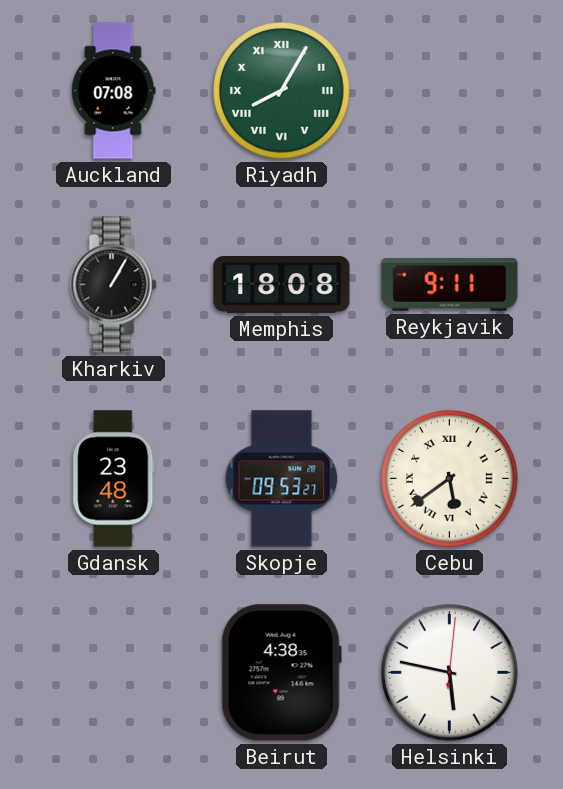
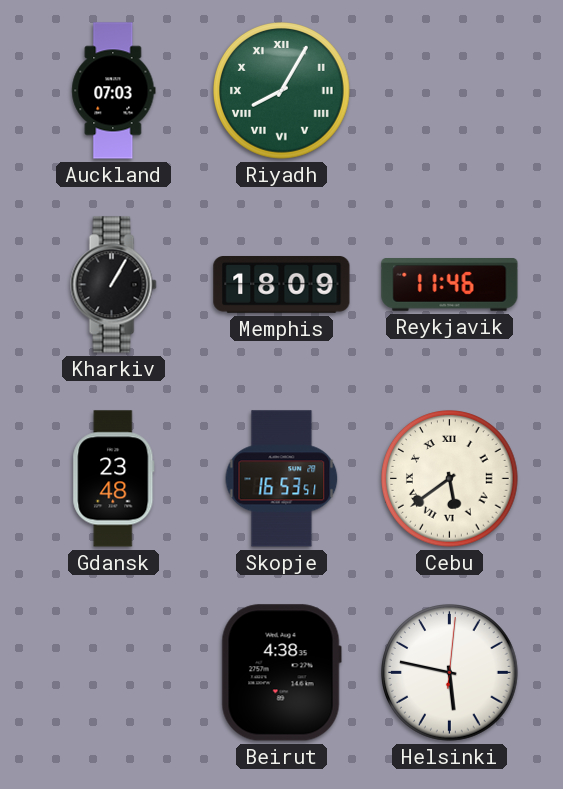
Auckland: 07:08 -> 07:03 (114, 91)
Memphis: 18:08 -> 18:09 (282, 285)
Reykjavik: 9:11 -> 11:46 (450, 285)
Skopje: 09:53 -> 16:53 (282, 479)
